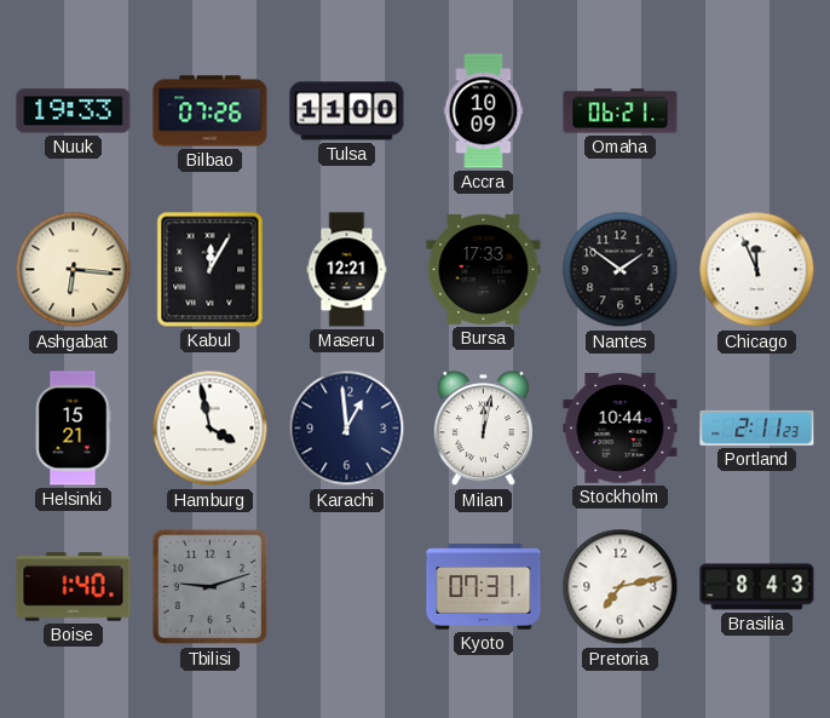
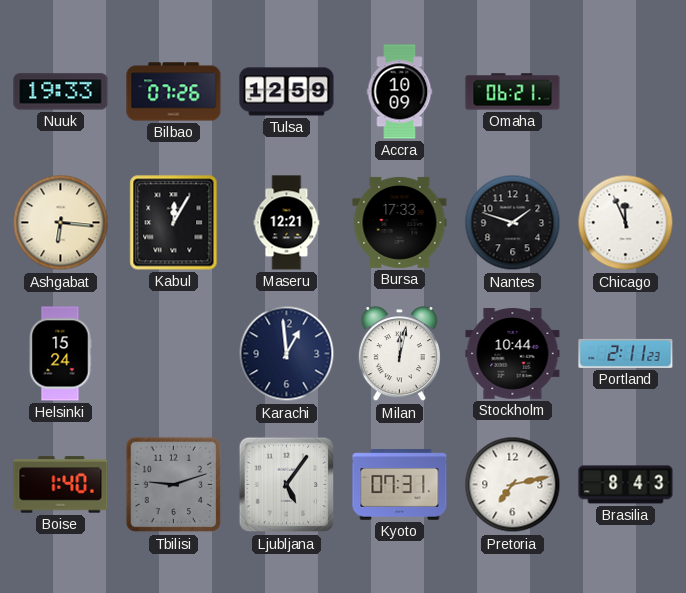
Tulsa: 11:00 -> 12:59 (287, 92)
Nantes: 1:51 -> 1:48 (513, 223)
Helsinki: 15:21 -> 15:24 (60, 354)
Hamburg: 3:58 -> none (211, 429)
Ljubljana: none -> 5:06 (287, 485)
